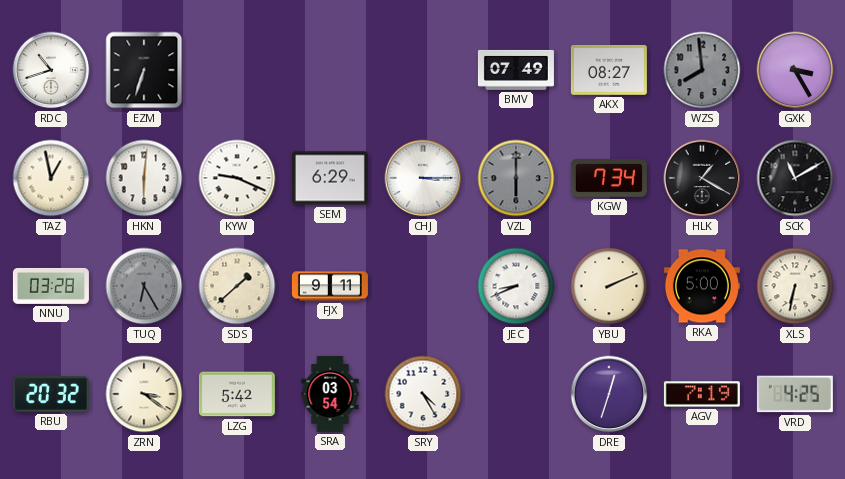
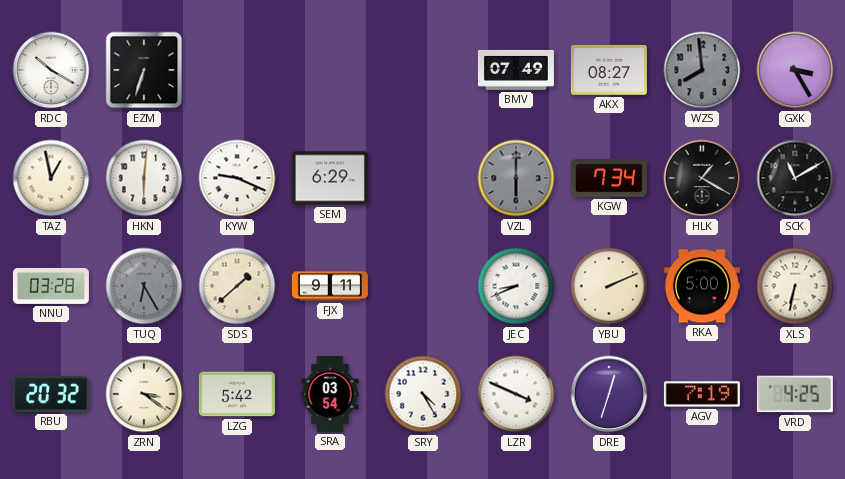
RDC: 10:42 -> 10:20 (51, 70)
CHJ: 3:15 -> none (423, 178)
LZR: none -> 3:49 (516, 394)
